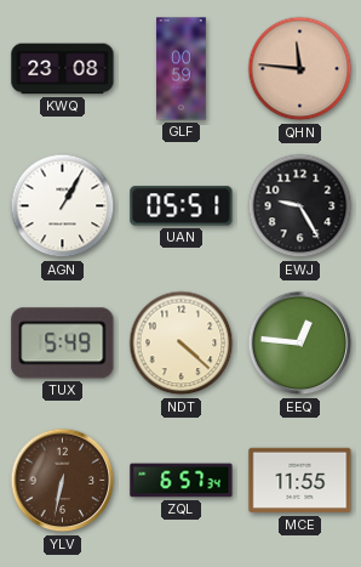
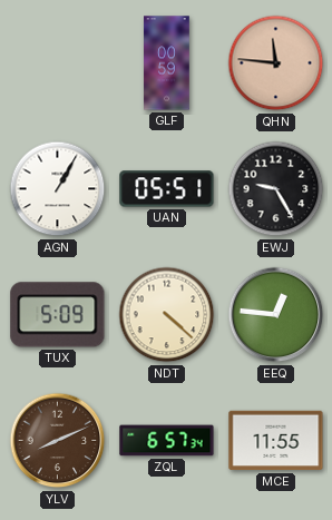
KWQ: 23:08 -> none (63, 69)
TUX: 5:49 -> 5:09 (58, 315)
YLV: 6:32 -> 8:11 (58, 441)
